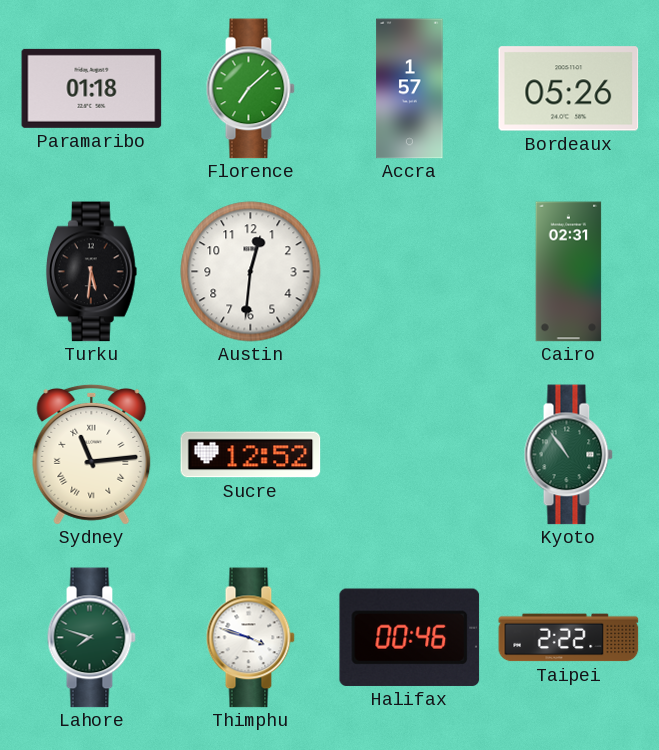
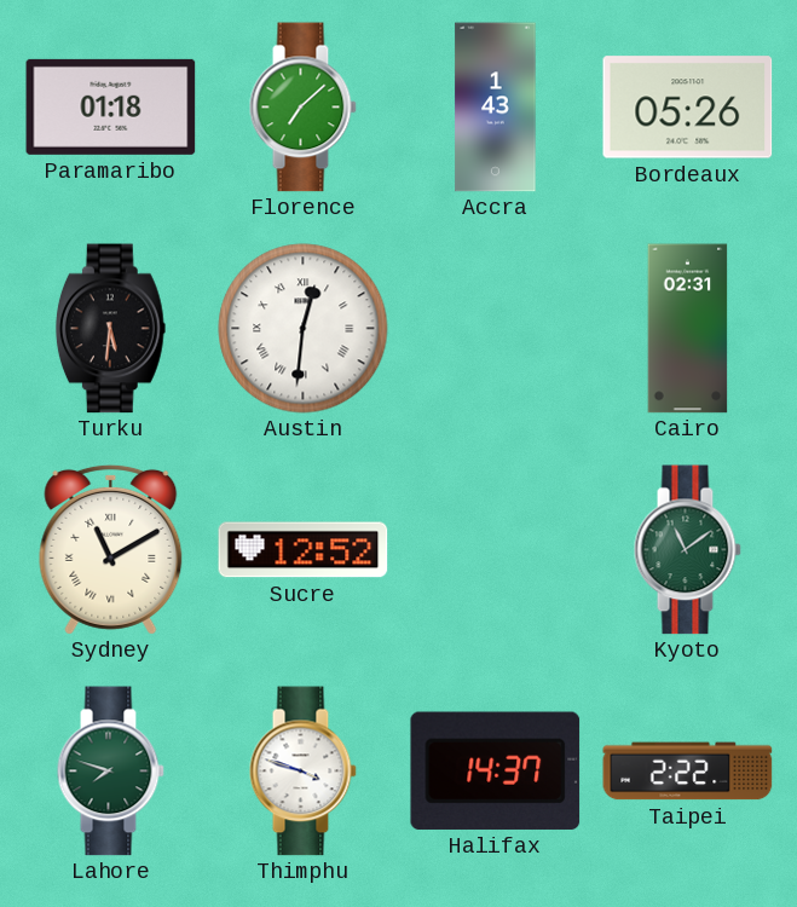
Accra: 1:57 -> 1:43 (496, 108)
Austin numerals: Arabic -> Roman (304, 329)
Sydney: 11:14 -> 11:10 (111, 549)
Kyoto: 10:54 -> 11:09 (687, 550)
Halifax: 00:46 -> 14:37 (496, 770)
